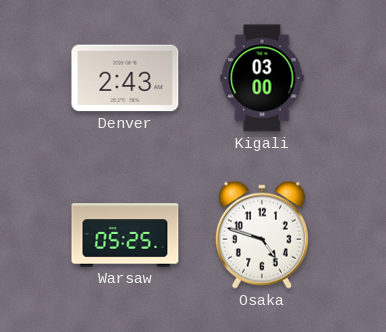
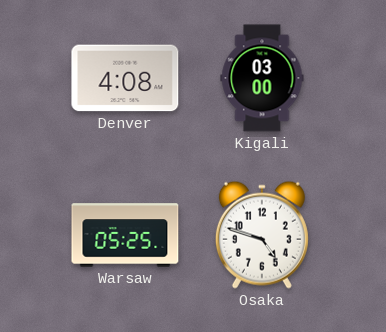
Denver: 2:43 -> 4:08 (125, 78)
